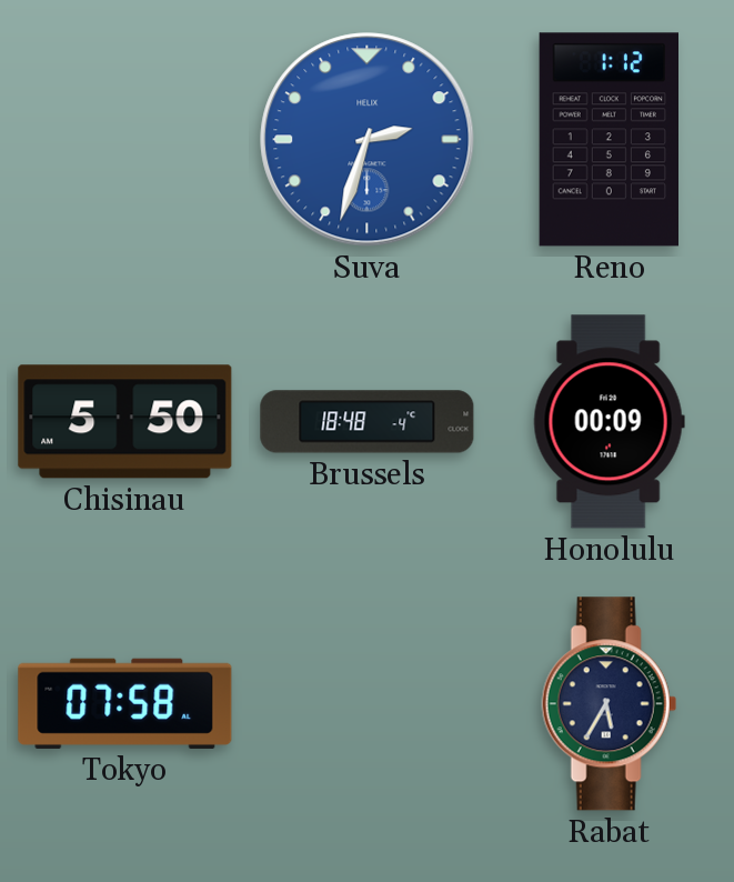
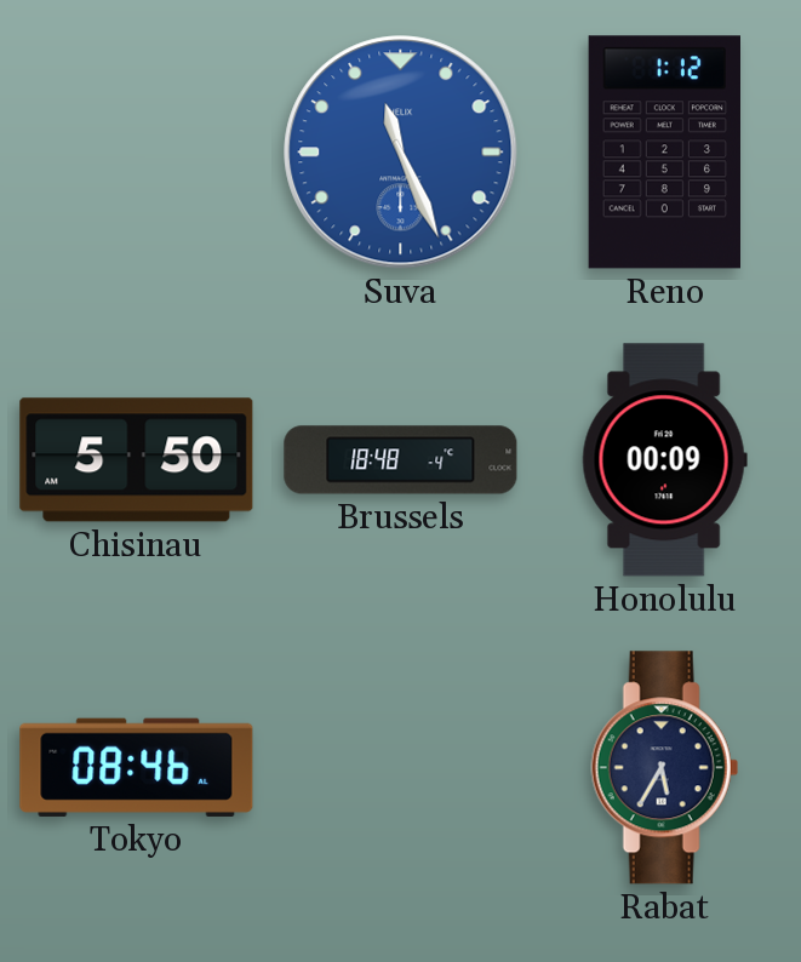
Suva: 2:33 -> 11:26 (401, 153)
Tokyo: 07:58 -> 08:46 (137, 767)
